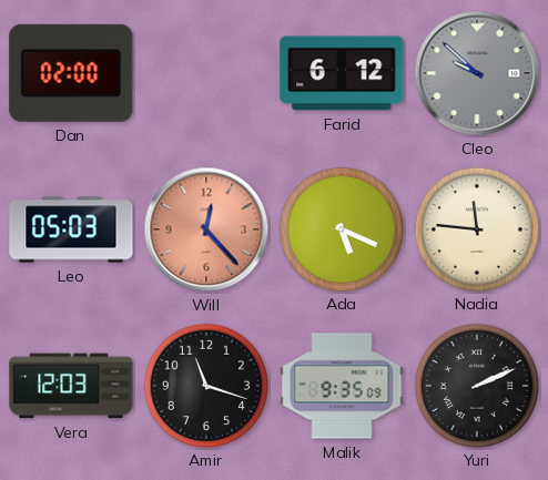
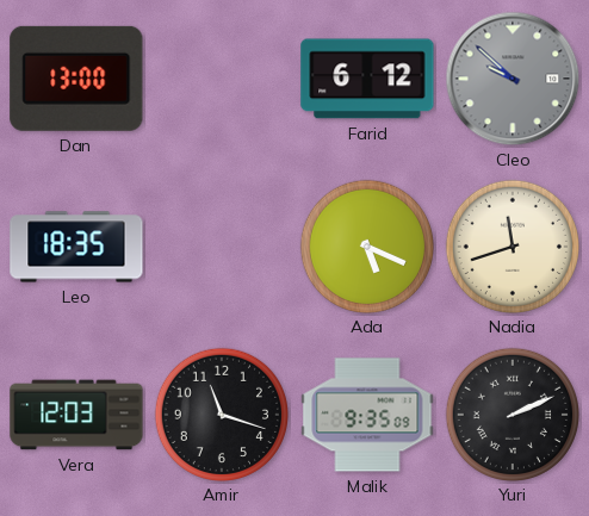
Dan: 02:00 -> 13:00 (76, 79)
Leo: 05:03 -> 18:35 (76, 247)
Will: 12:23 -> none (206, 229)
Nadia: 11:46 -> 11:42 (511, 245)
